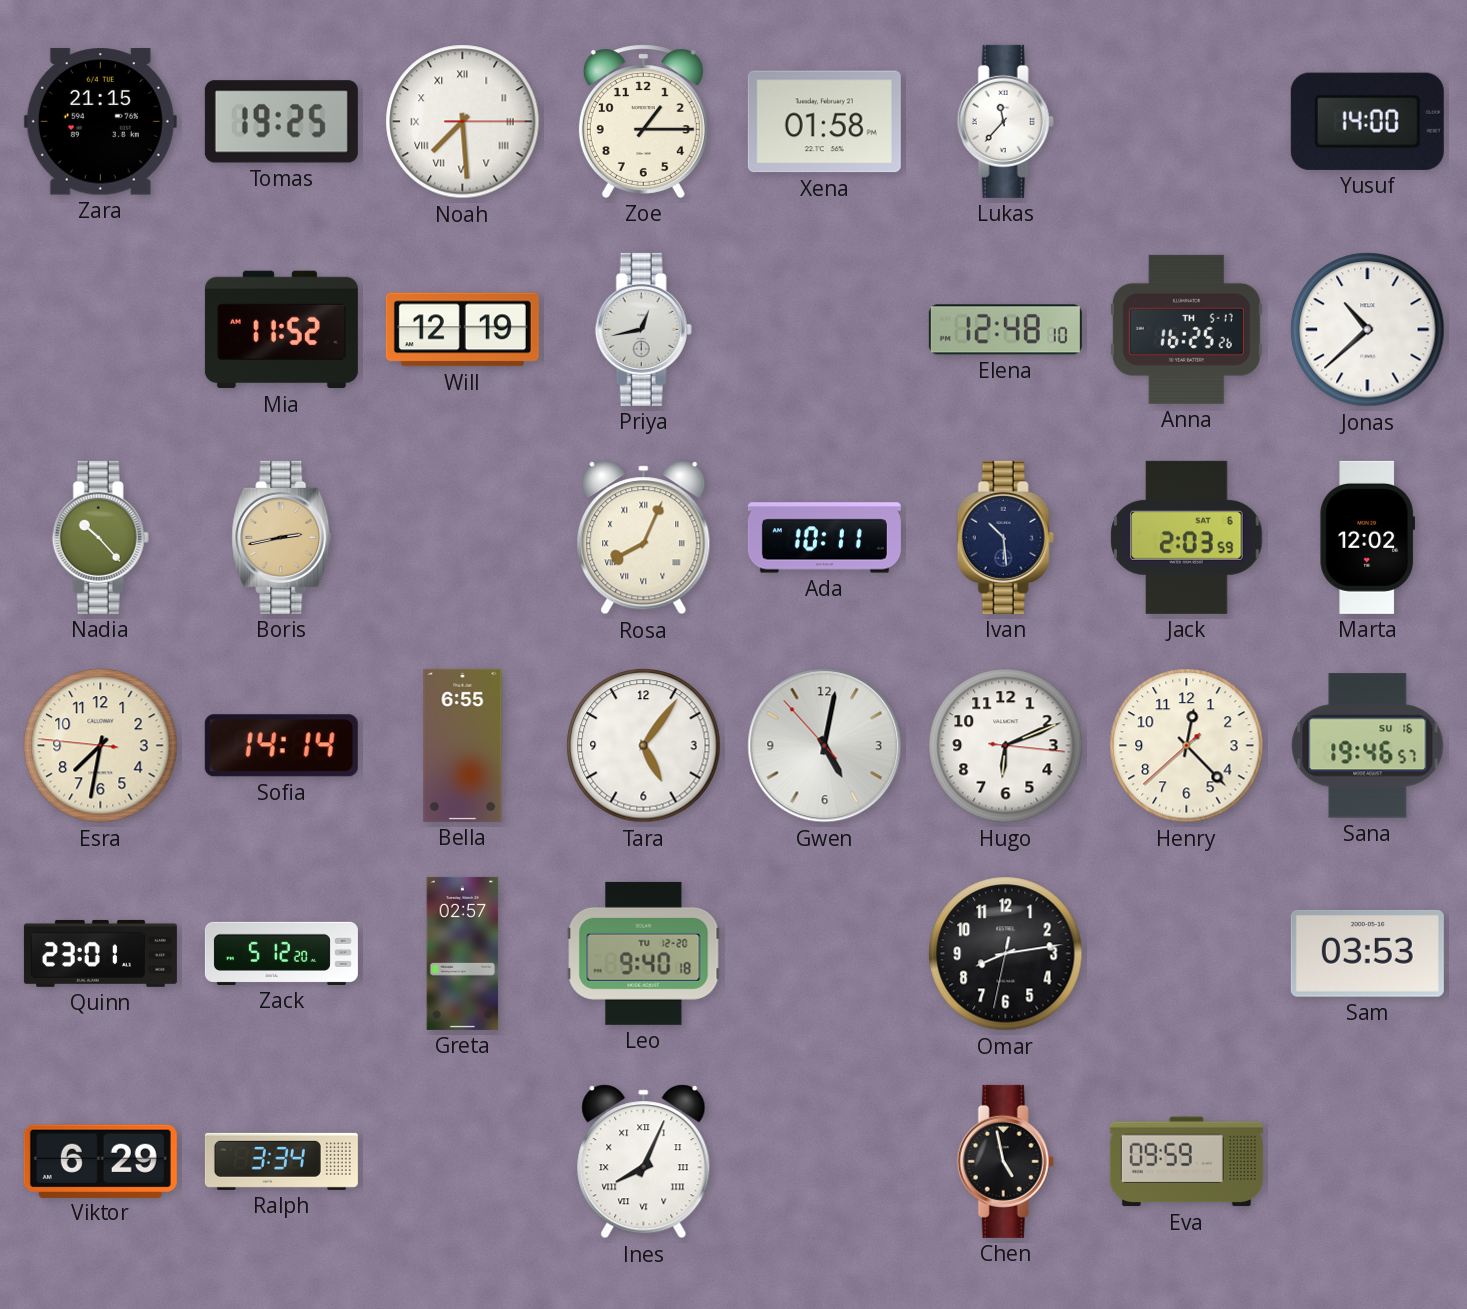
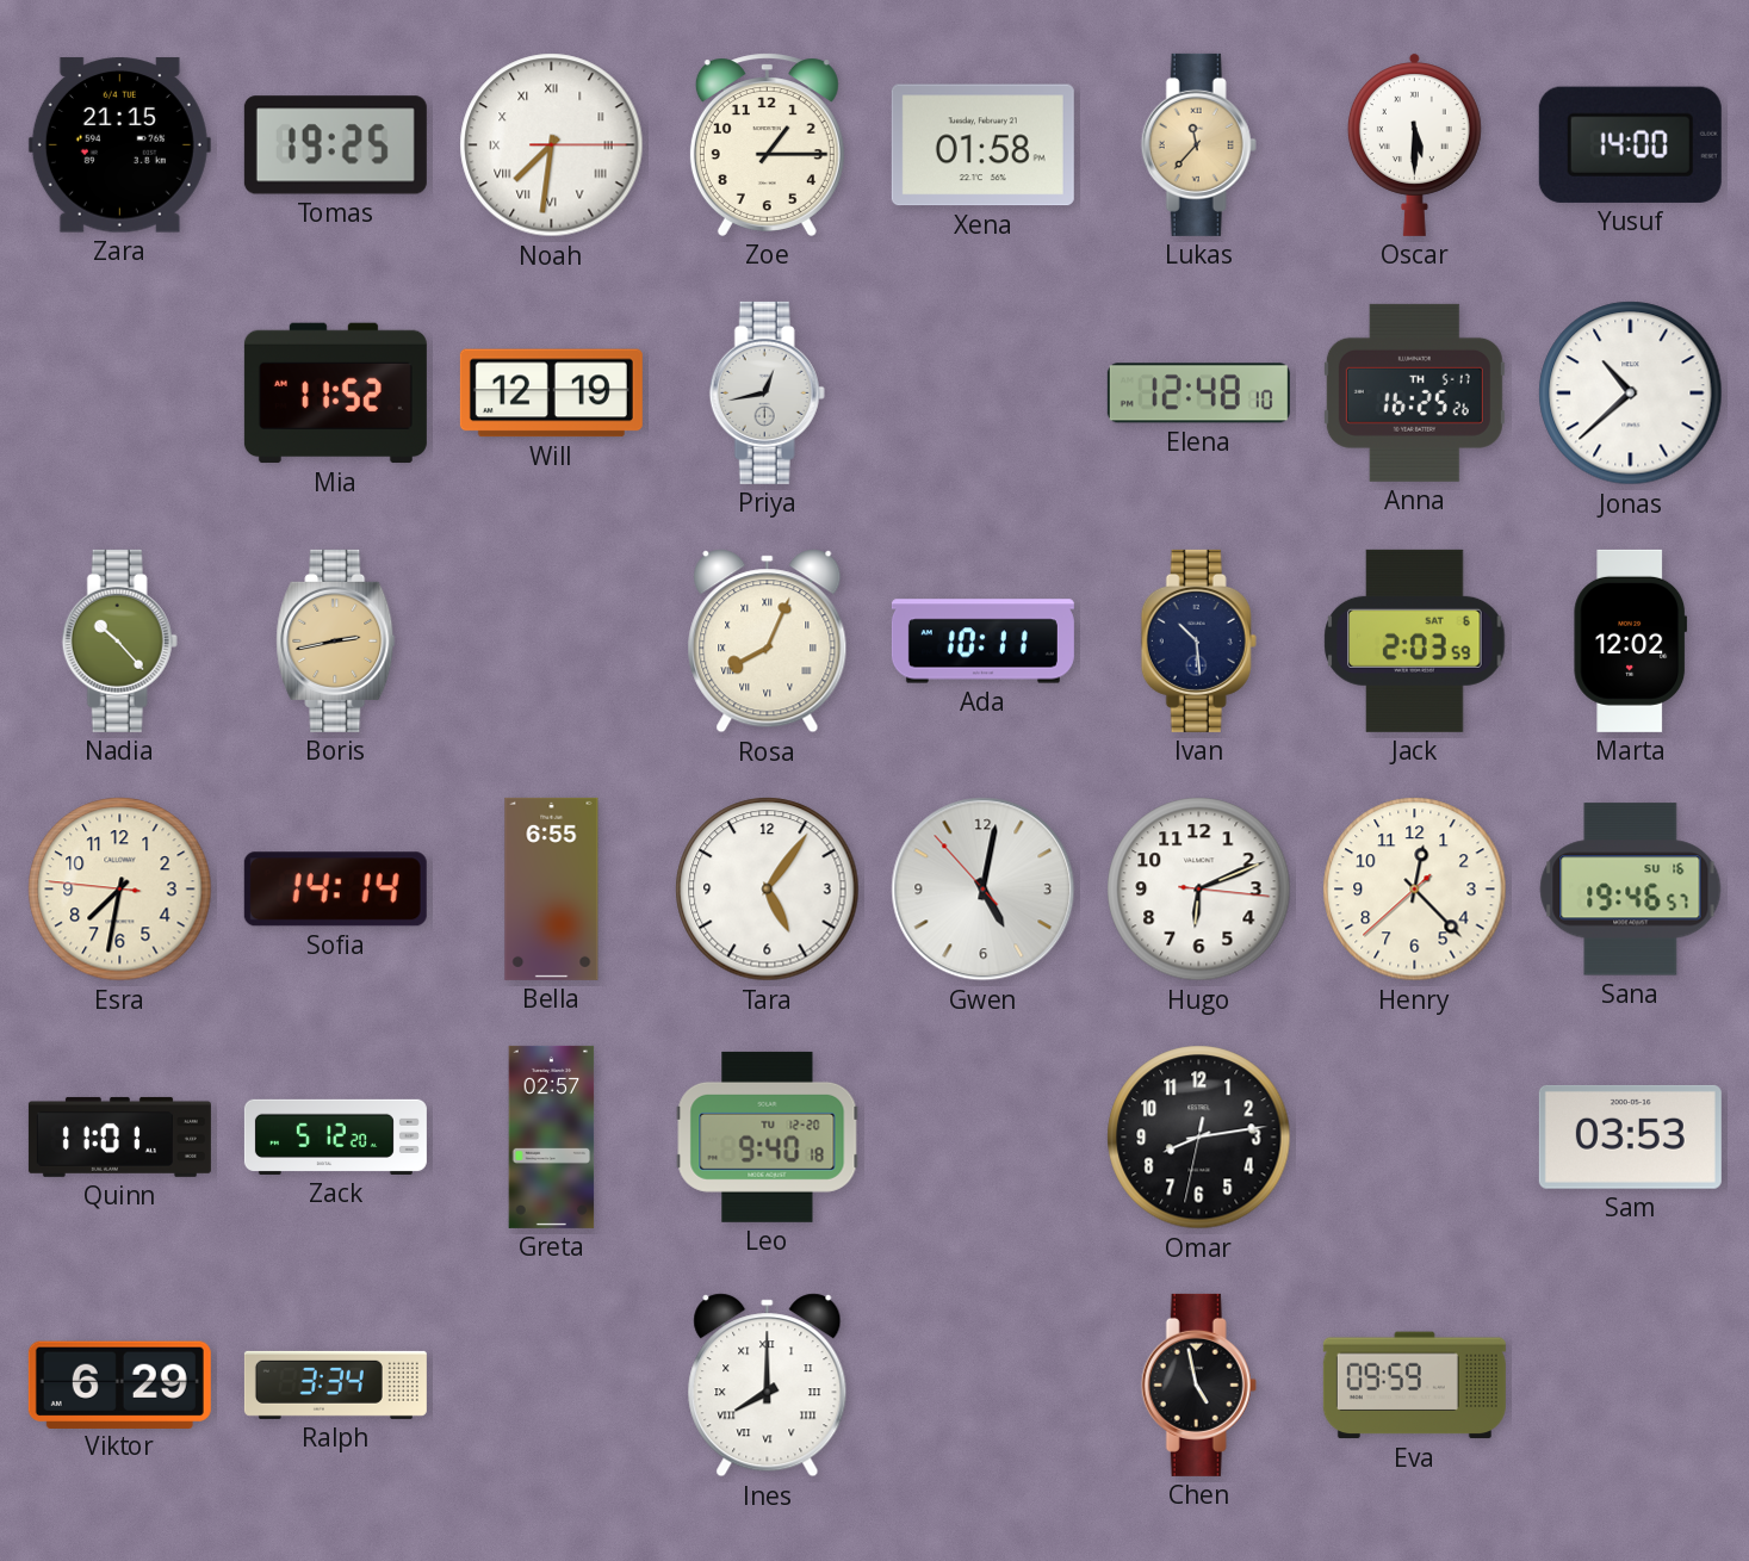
Noah: 7:29 -> 7:31 (552, 145)
Lukas dial: white -> champagne (1198, 144)
Oscar: none -> 5:30 (1414, 144)
Quinn: 23:01 -> 11:01 (119, 1136)
Ines: 8:04 -> 8:00 (768, 1386)
